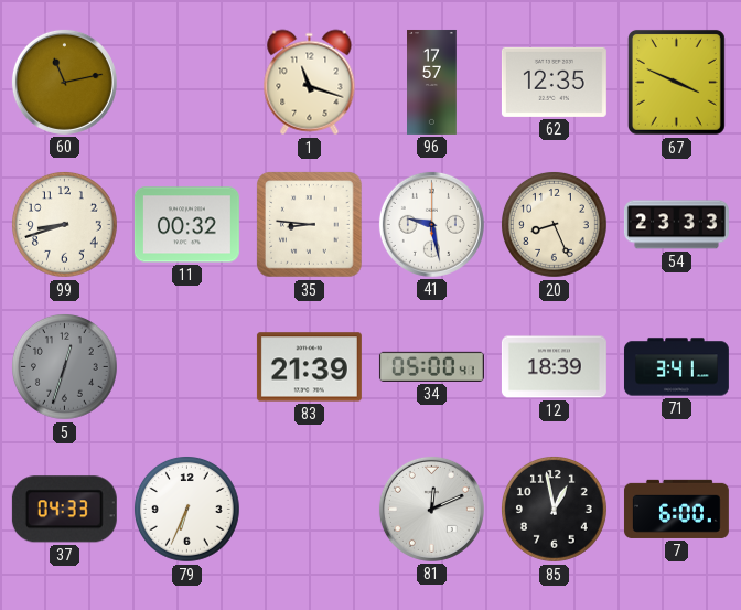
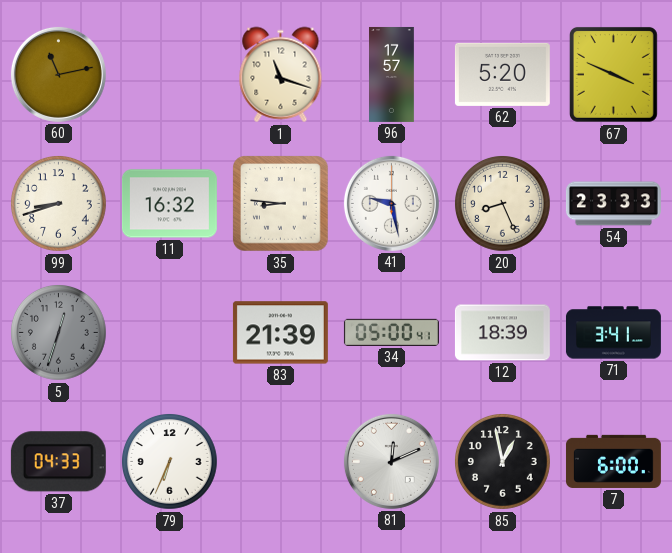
62: 12:35 -> 5:20 (502, 74)
11: 00:32 -> 16:32 (169, 204)
